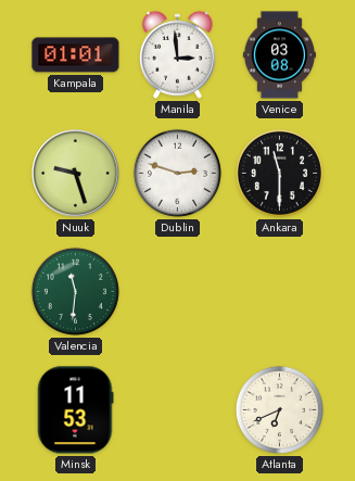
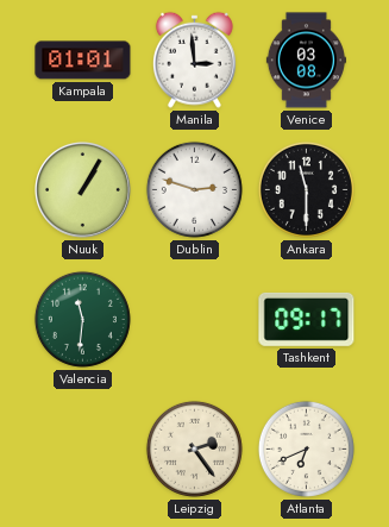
Nuuk: 9:27 -> 1:05 (83, 190)
Tashkent: none -> 09:17 (307, 319)
Minsk: 11:53 -> none (76, 410)
Leipzig: none -> 2:24 (194, 448)
